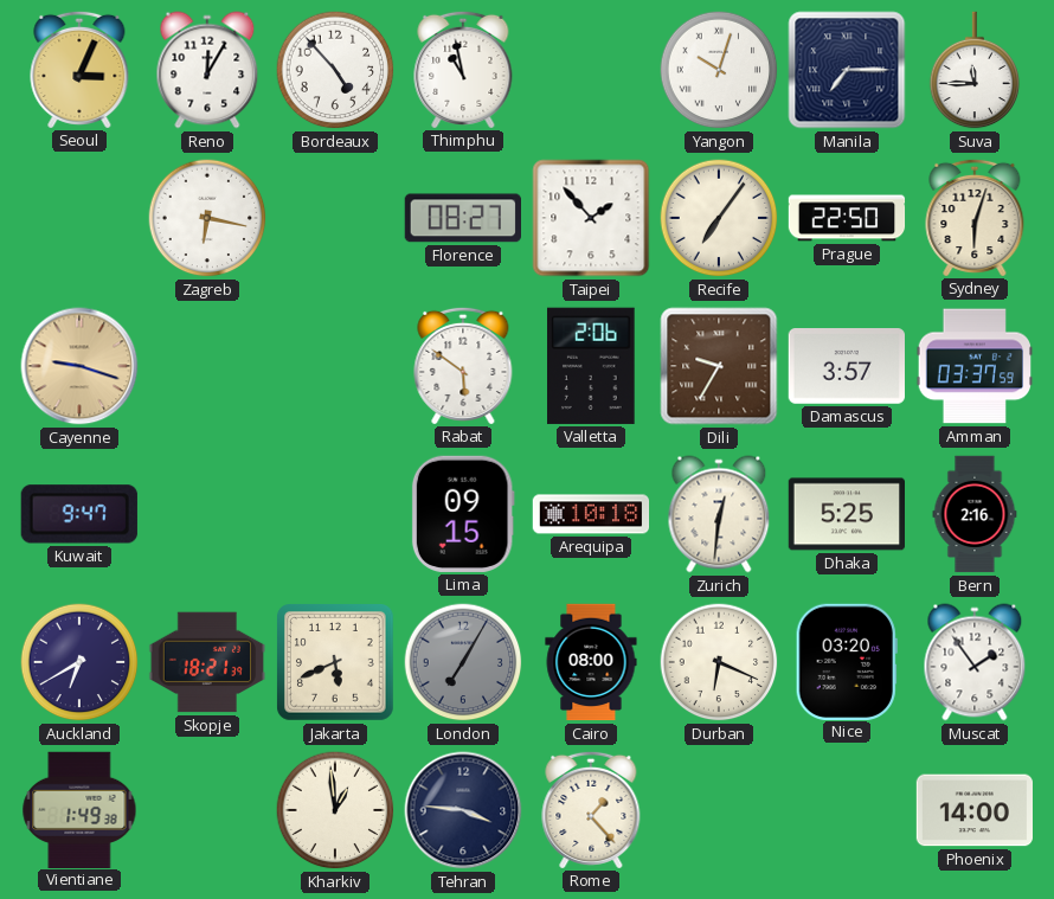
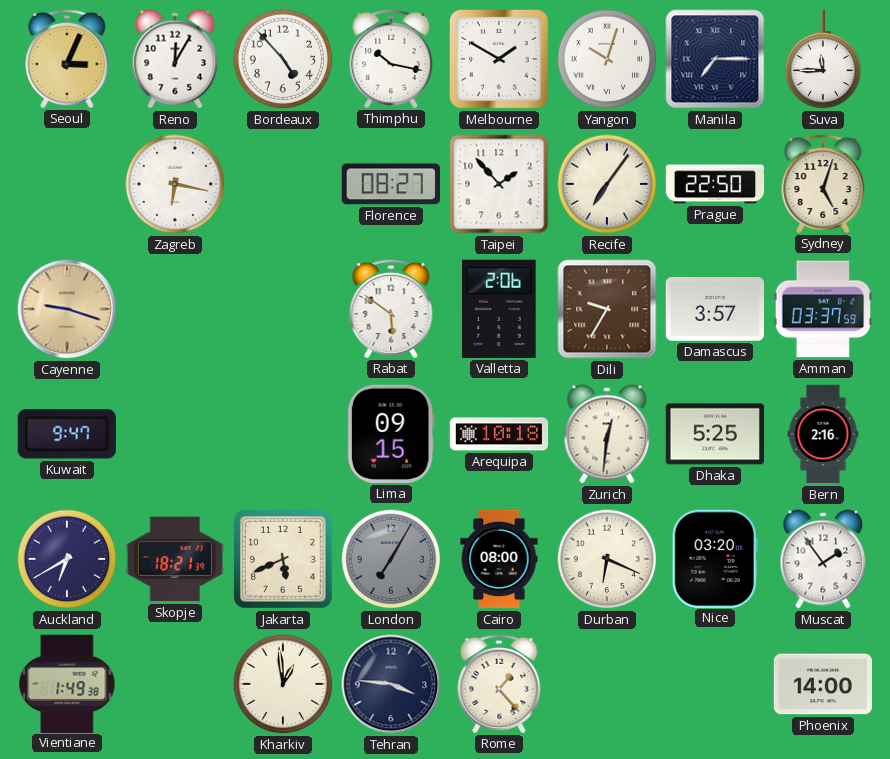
Thimphu: 10:58 -> 10:17 (391, 58)
Melbourne: none -> 1:50 (500, 60)
Sydney: 6:03 -> 5:03 (823, 183)
